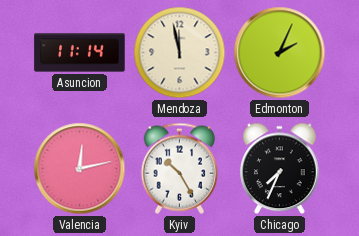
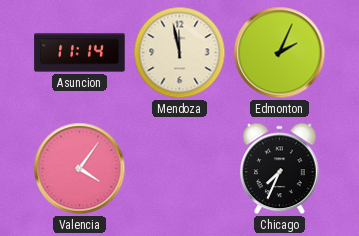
Valencia: 12:13 -> 4:06 (80, 169)
Kyiv: 10:25 -> none (179, 168)
